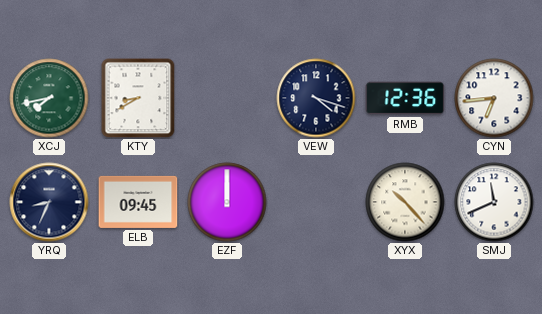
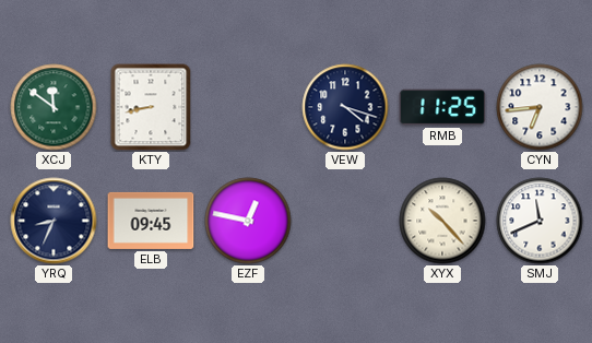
XCJ: 7:43 -> 11:51 (54, 107)
KTY: 8:40 -> 8:43 (151, 107)
RMB: 12:36 -> 11:25 (442, 107)
EZF: 12:00 -> 12:47 (248, 221)
